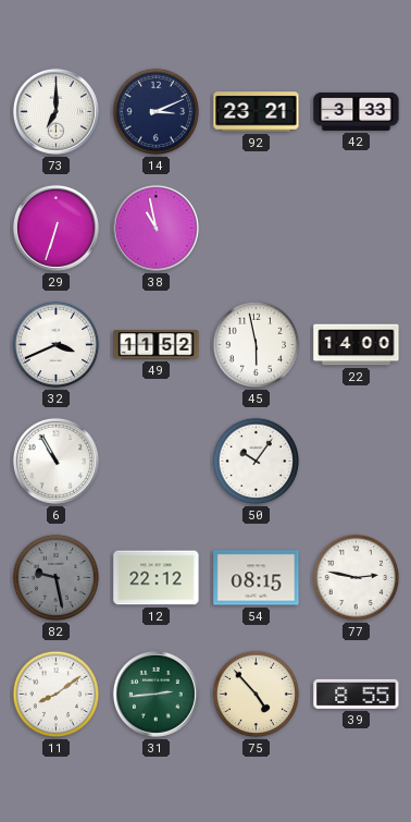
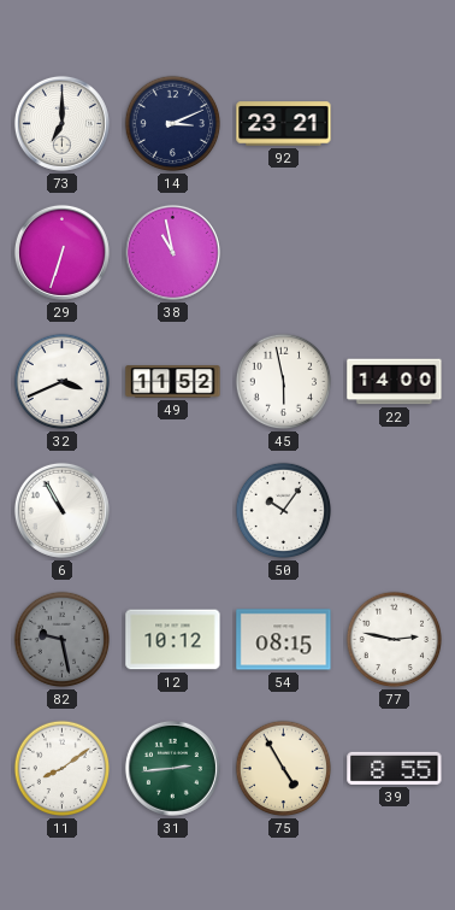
42: 3:33 -> none (357, 111)
12: 22:12 -> 10:12 (173, 640)
75: 4:53 -> 4:55 (284, 769)
